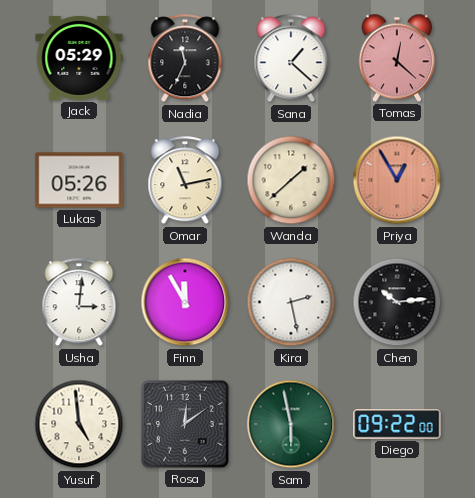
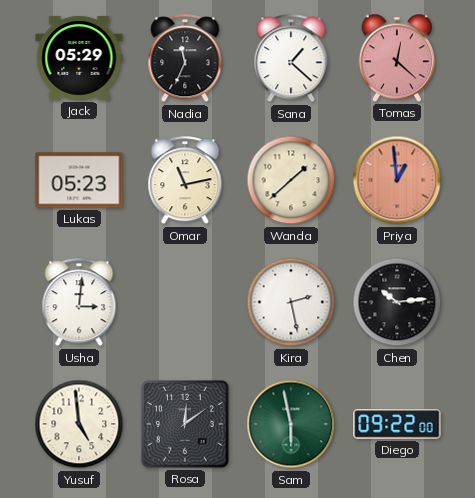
Lukas: 05:26 -> 05:23 (79, 180)
Priya: 12:55 -> 12:59 (397, 180)
Finn: 11:55 -> none (185, 302)
